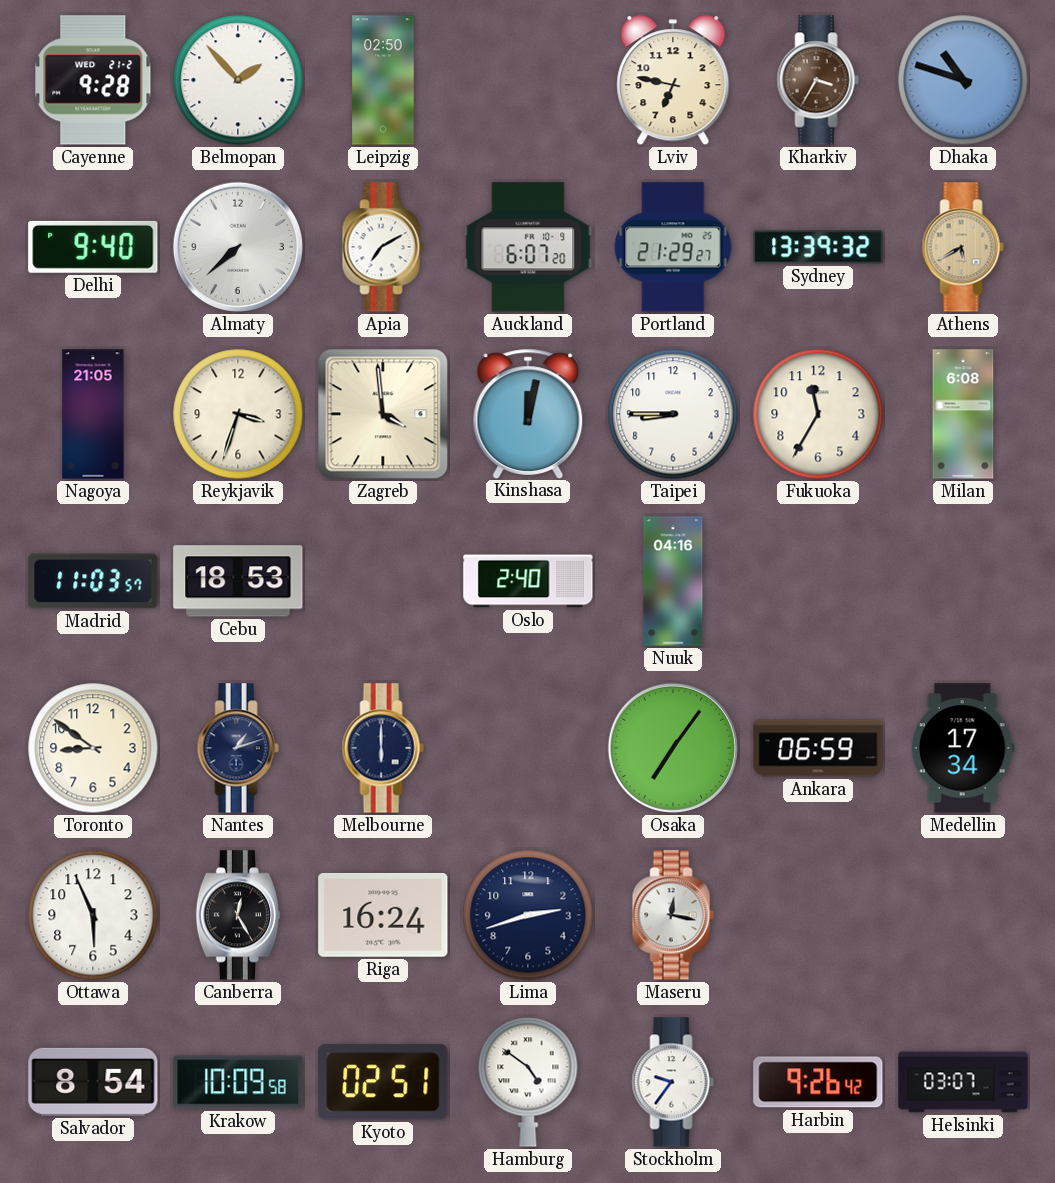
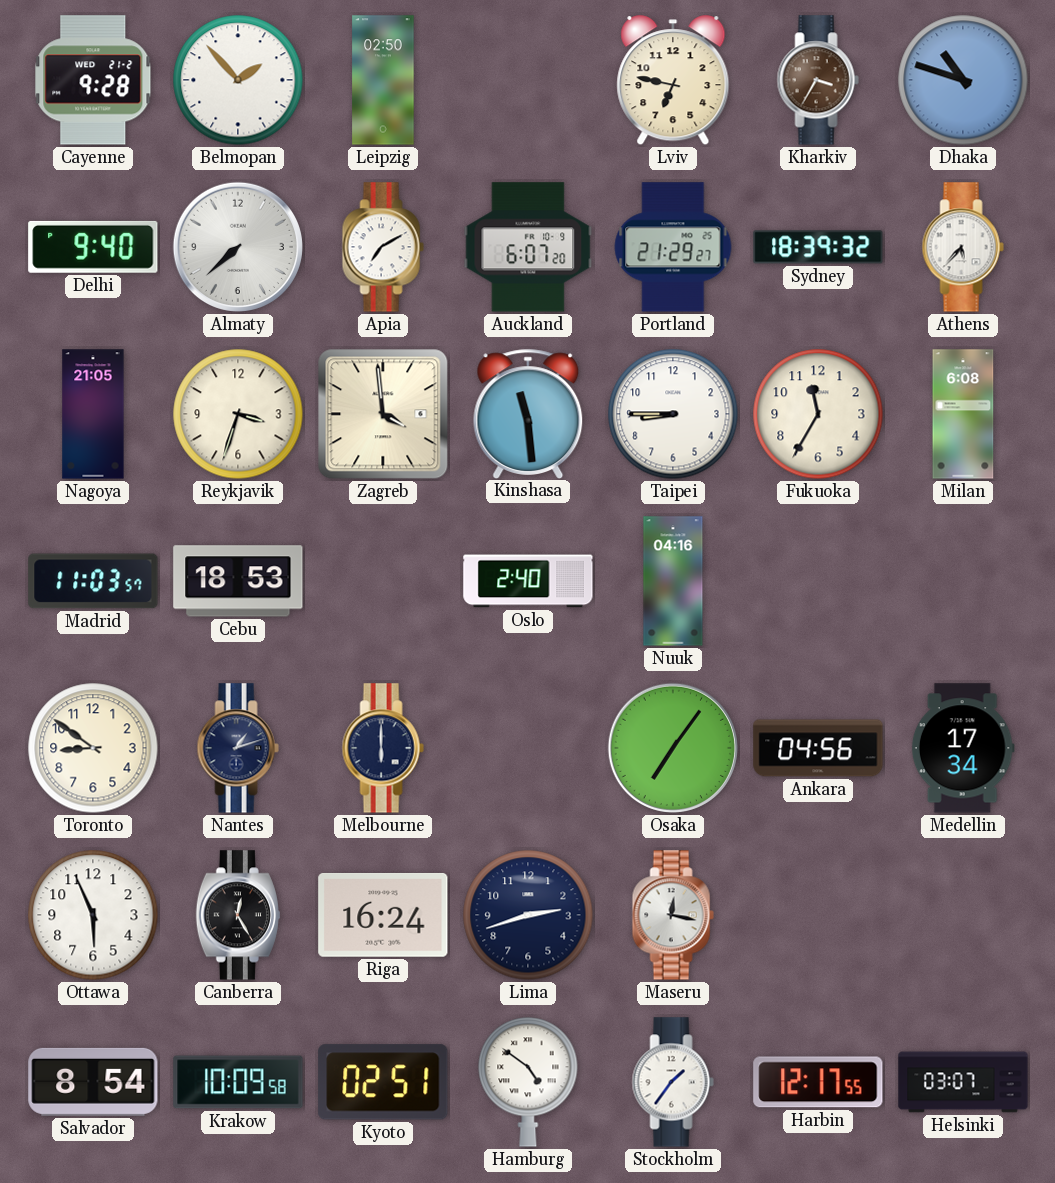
Sydney: 13:39 -> 18:39 (818, 247)
Athens: 5:40 -> 5:37 (963, 247)
Athens dial: champagne -> white (963, 247)
Kinshasa: 12:02 -> 11:29 (528, 413)
Ankara: 06:59 -> 04:56 (818, 748)
Stockholm: 9:36 -> 1:36 (673, 1082)
Harbin: 9:26 -> 12:17 (818, 1082)
